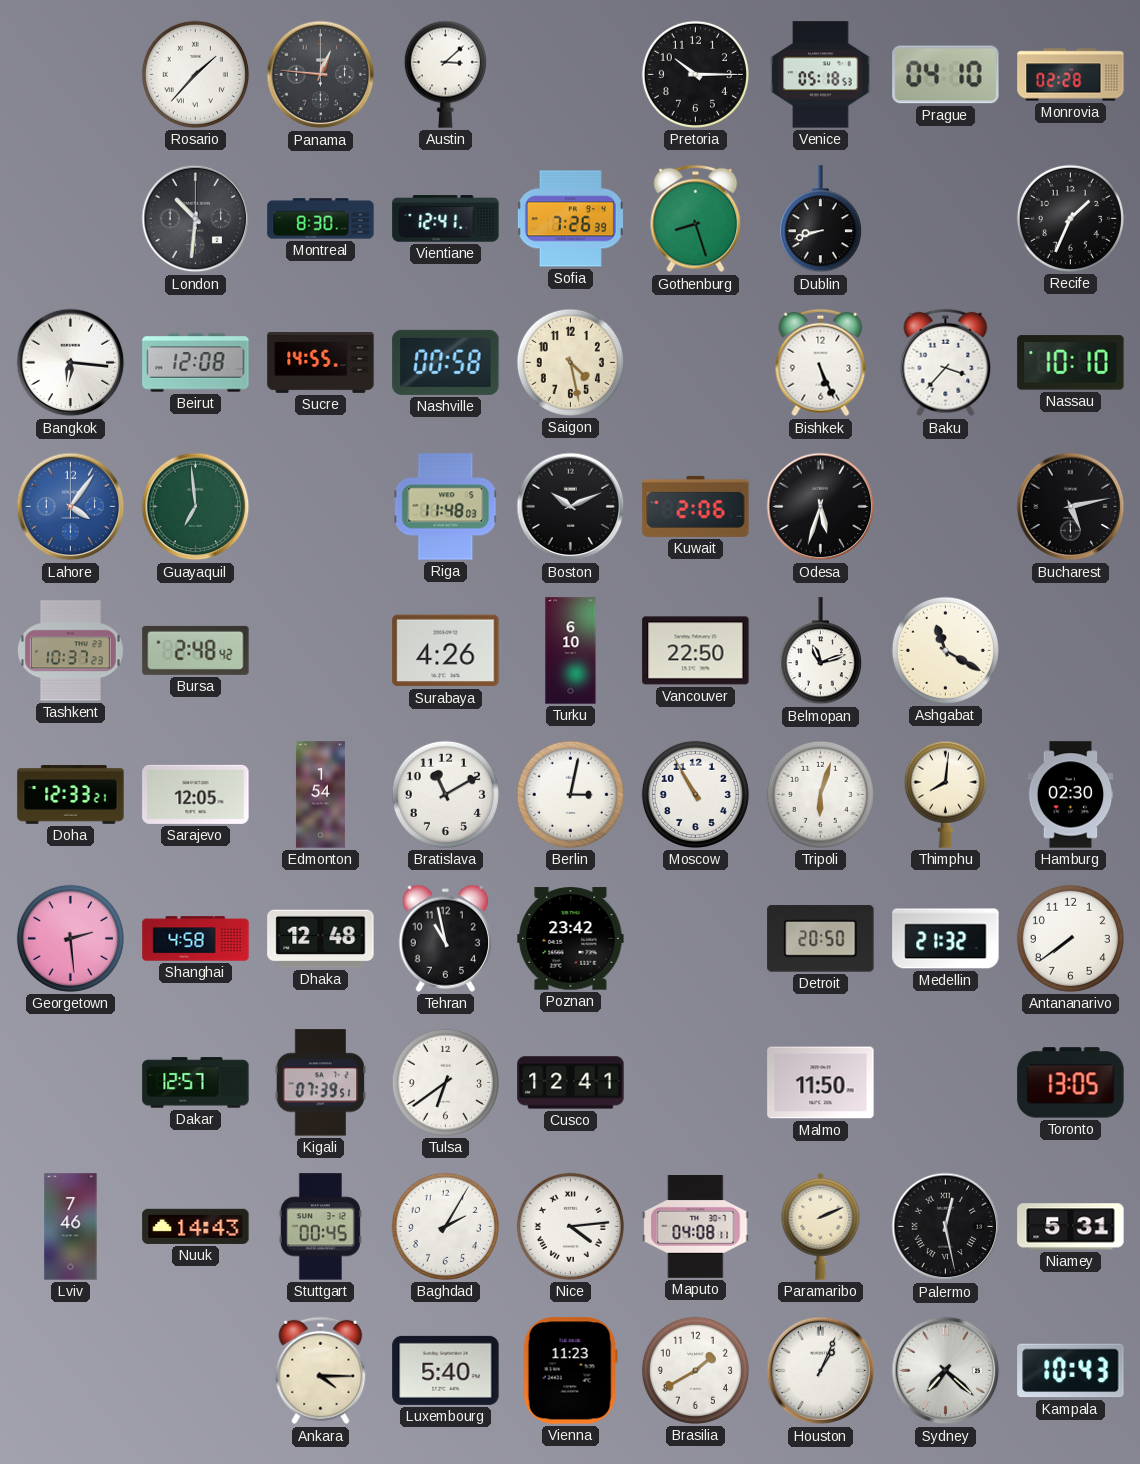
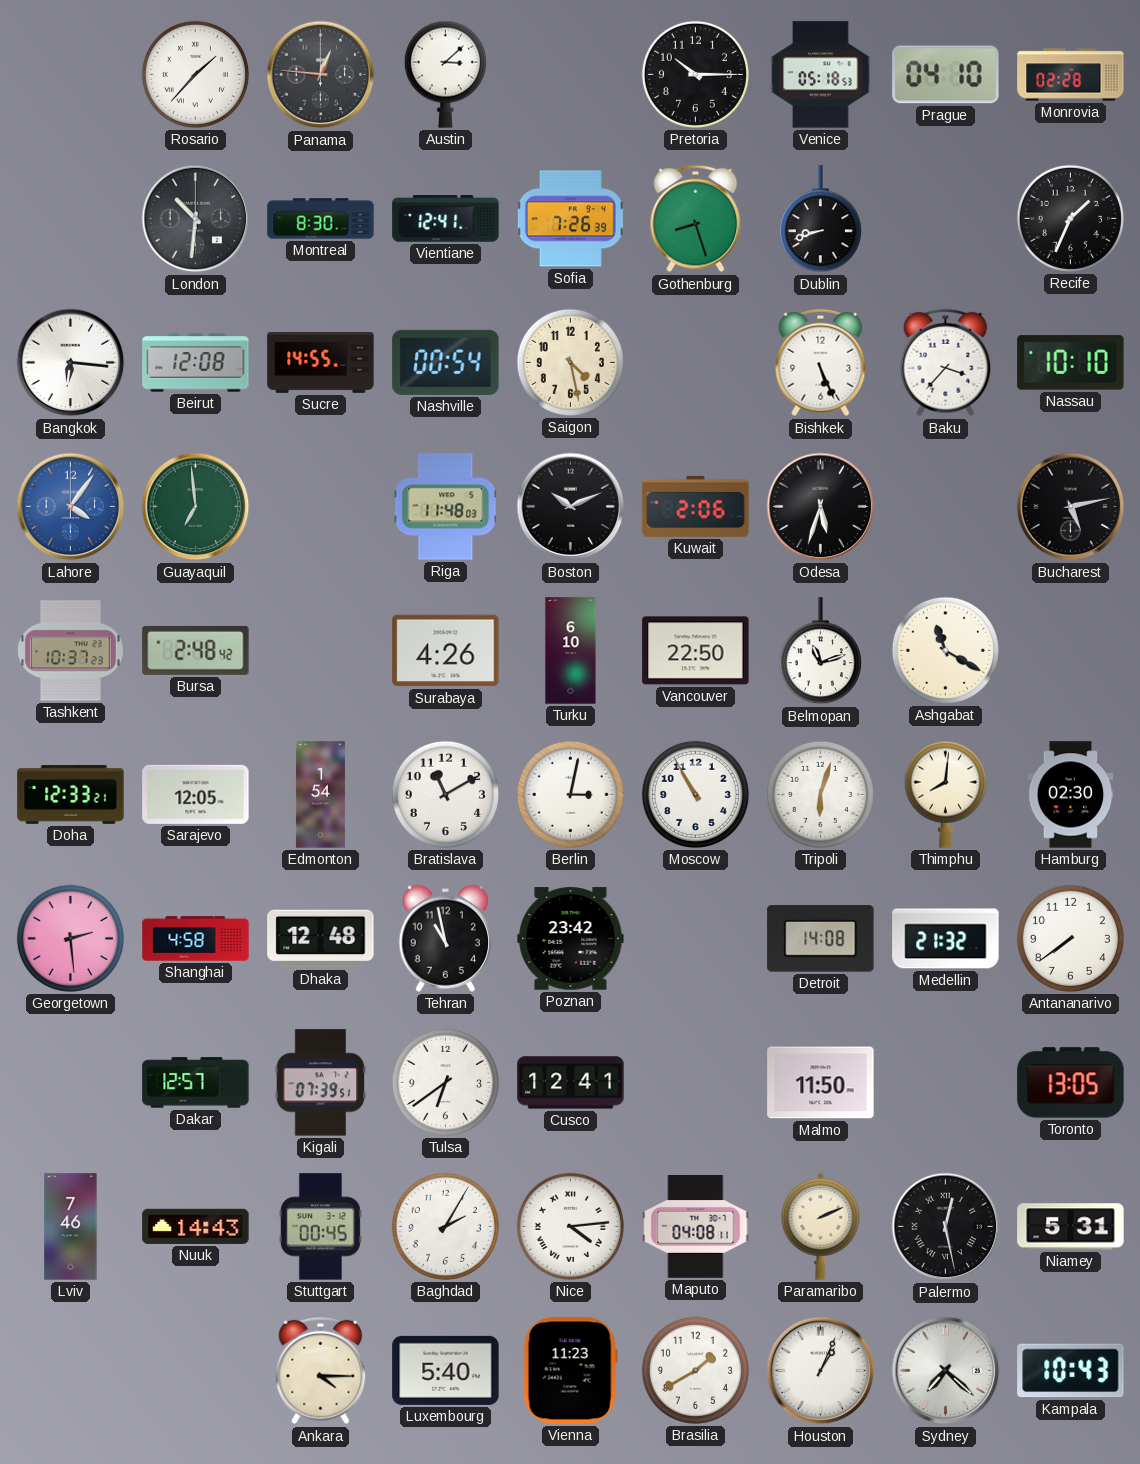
Nashville: 00:58 -> 00:54 (446, 362)
Detroit: 20:50 -> 14:08 (821, 939)
